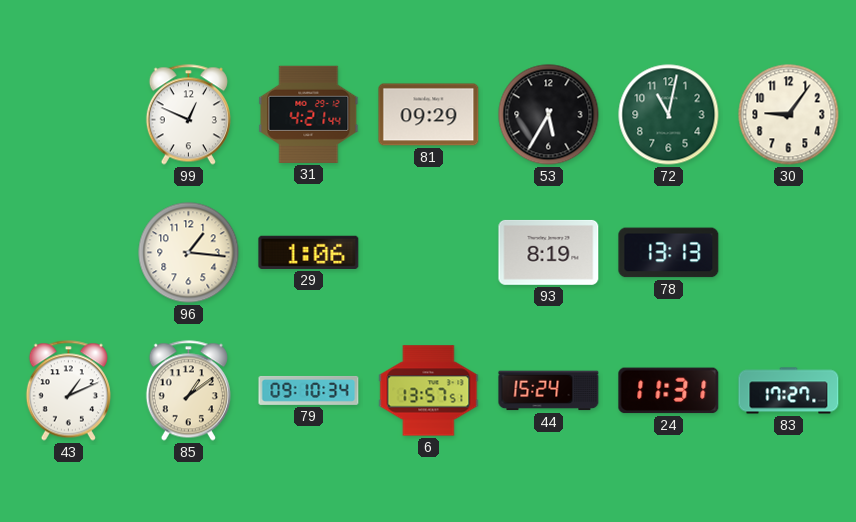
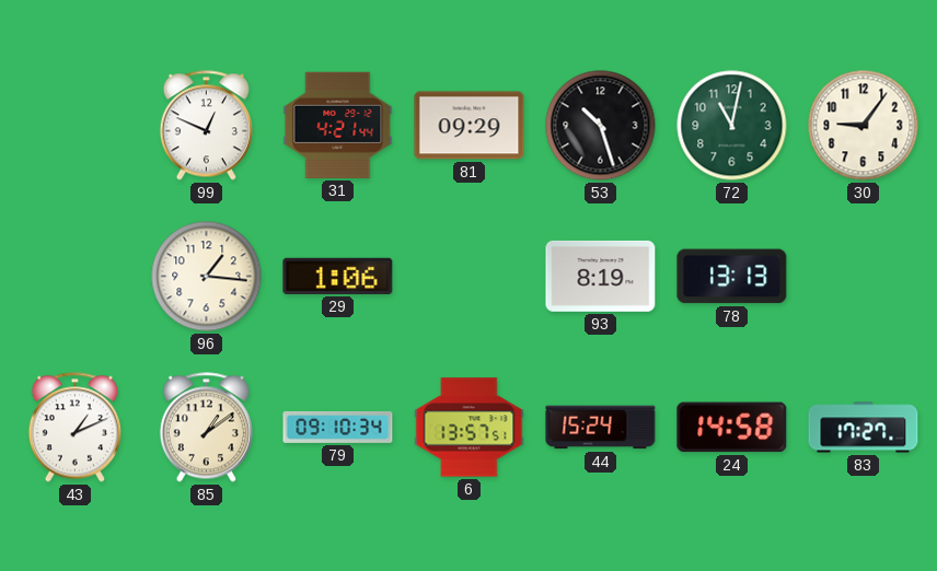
53: 5:35 -> 10:27 (601, 126)
24: 11:31 -> 14:58 (732, 428)
